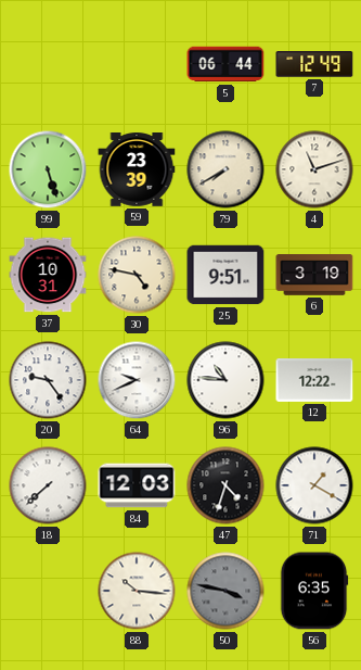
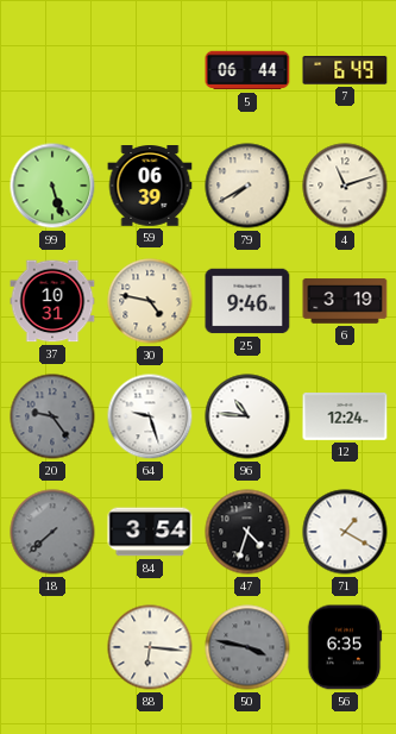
7: 12:49 -> 6:49 (345, 70)
59: 23:39 -> 06:39 (150, 187)
25: 9:51 -> 9:46 (247, 301)
20 dial: white -> grey (52, 416)
64: 9:41 -> 9:27 (150, 416)
12: 12:22 -> 12:24 (345, 418)
18 dial: white -> grey (52, 532)
84: 12:03 -> 3:54 (150, 532)
88: 10:16 -> 6:16 (150, 647)
